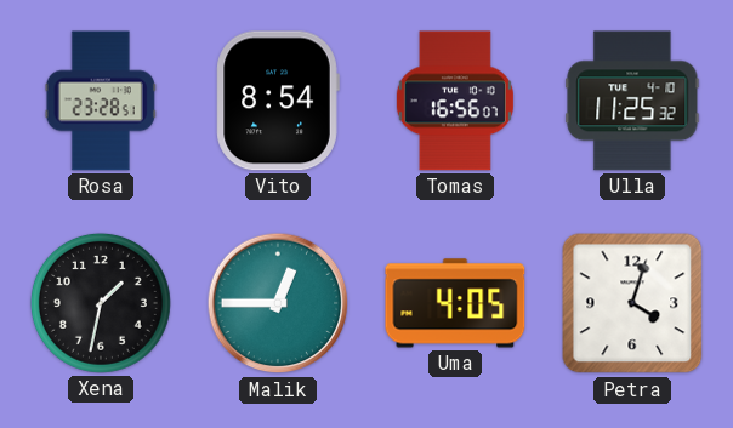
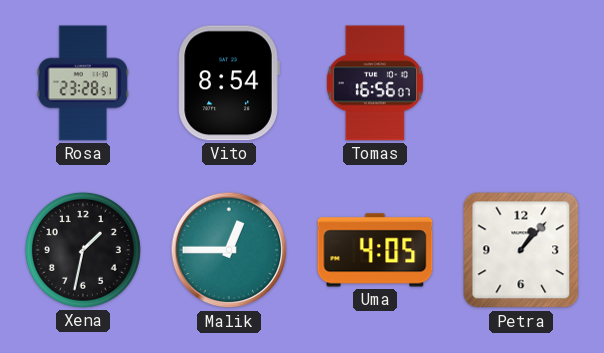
Ulla: 11:25 -> none (632, 101)
Petra: 4:03 -> 1:07 (521, 250)
